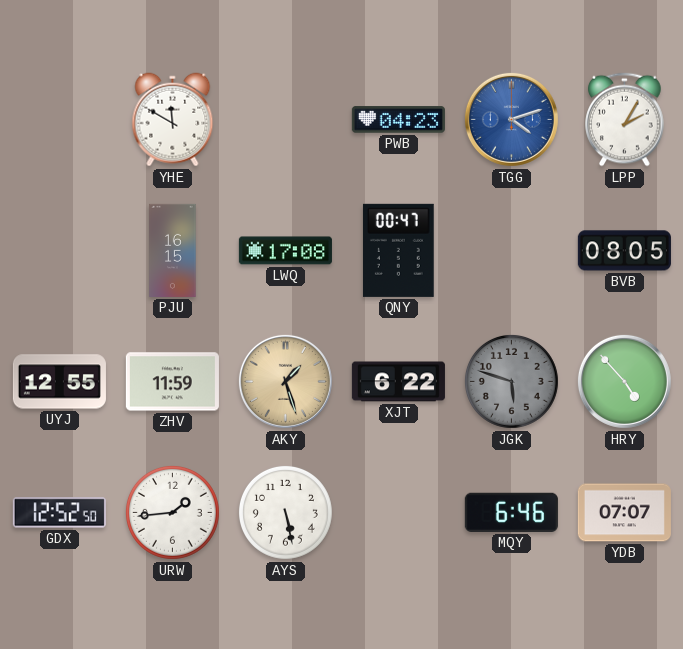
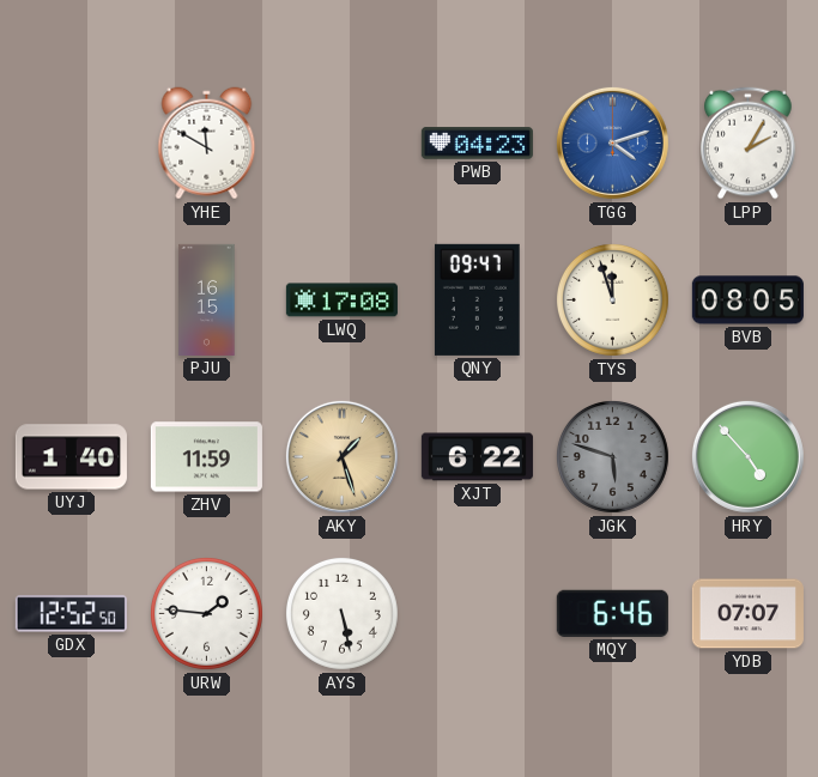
QNY: 00:47 -> 09:47 (477, 299)
TYS: none -> 11:57 (612, 299)
UYJ: 12:55 -> 1:40 (71, 457)
URW: 1:44 -> 1:46 (206, 613)
